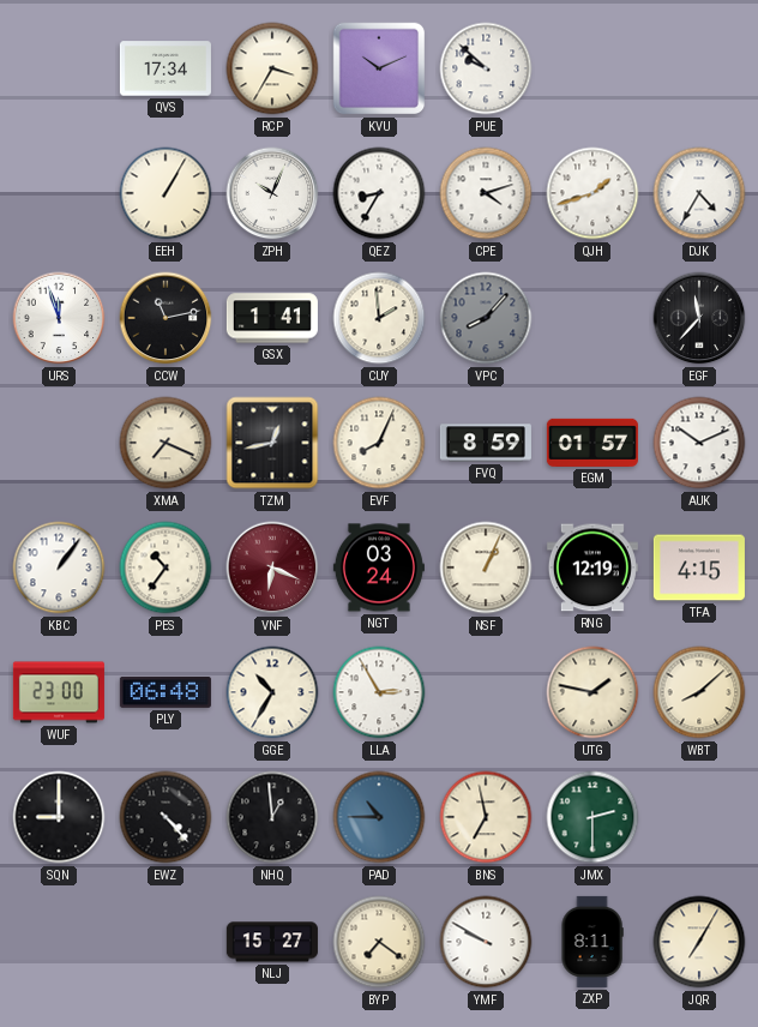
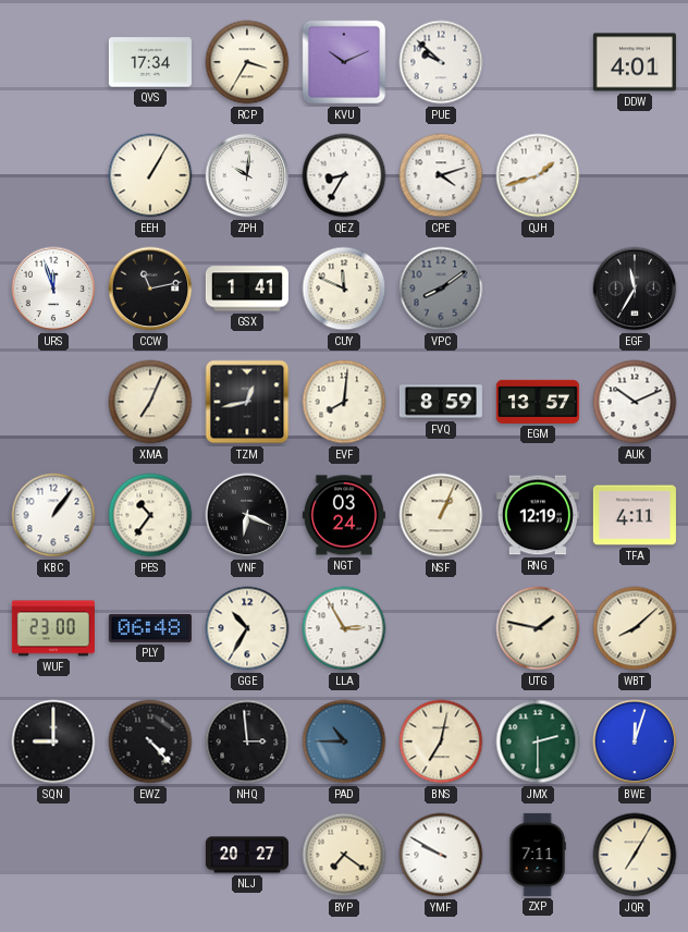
DDW: none -> 4:01 (635, 62)
ZPH: 10:04 -> 10:01 (247, 175)
DJK: 4:35 -> none (699, 193)
CUY: 1:59 -> 11:49 (344, 289)
VPC: 8:07 -> 8:09 (441, 289)
EGF: 11:37 -> 11:35 (635, 289)
XMA: 7:19 -> 7:04 (150, 402)
EVF: 8:04 -> 8:01 (344, 402)
EGM: 01:57 -> 13:57 (538, 402)
VNF dial: burgundy -> black (247, 515)
TFA: 4:15 -> 4:11 (635, 515)
NHQ: 12:59 -> 2:59 (247, 741)
BNS: 6:58 -> 7:02 (441, 741)
BWE: none -> 12:03 (635, 741)
NLJ: 15:27 -> 20:27 (247, 855)
ZXP: 8:11 -> 7:11 (538, 855)
